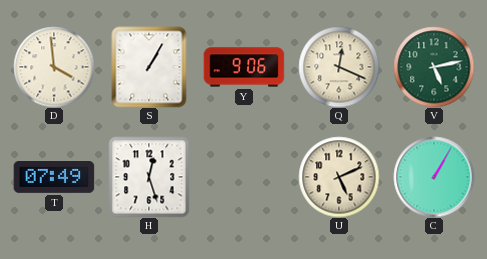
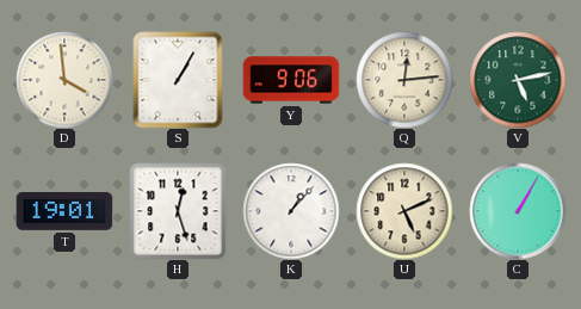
Q: 12:19 -> 12:14 (404, 80)
T: 07:49 -> 19:01 (64, 212)
K: none -> 1:07 (291, 211)
